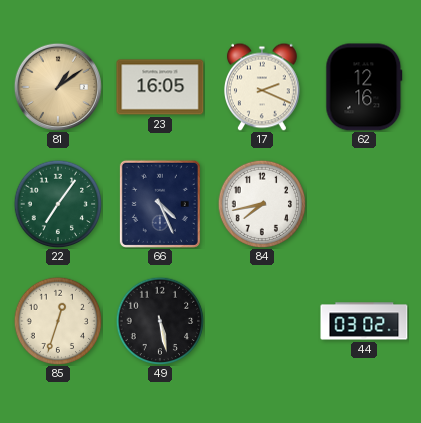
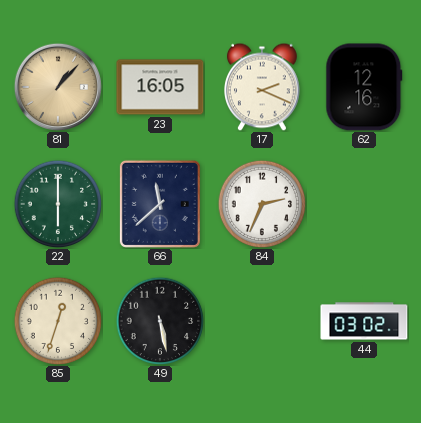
81: 1:09 -> 1:07 (57, 86)
22: 7:06 -> 6:00 (58, 204)
66: 4:26 -> 11:38 (160, 204)
84: 7:43 -> 2:34 (262, 204)
